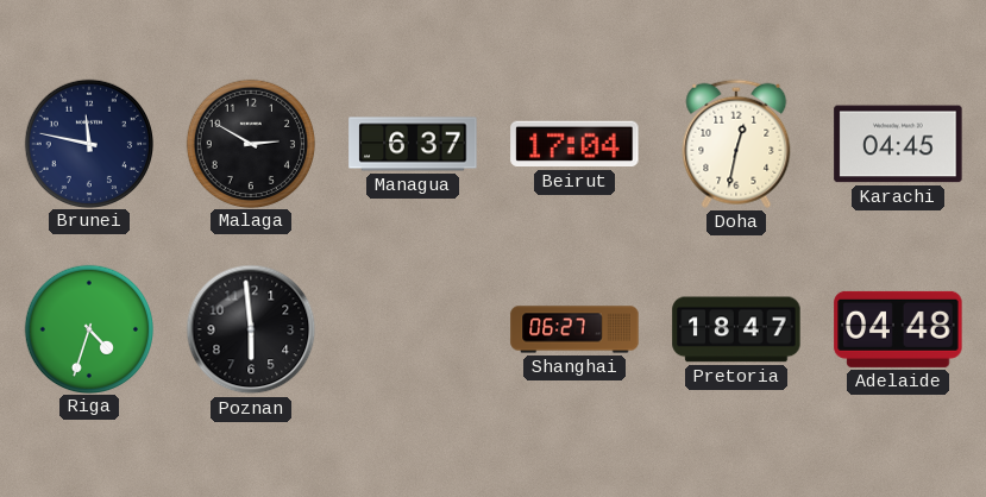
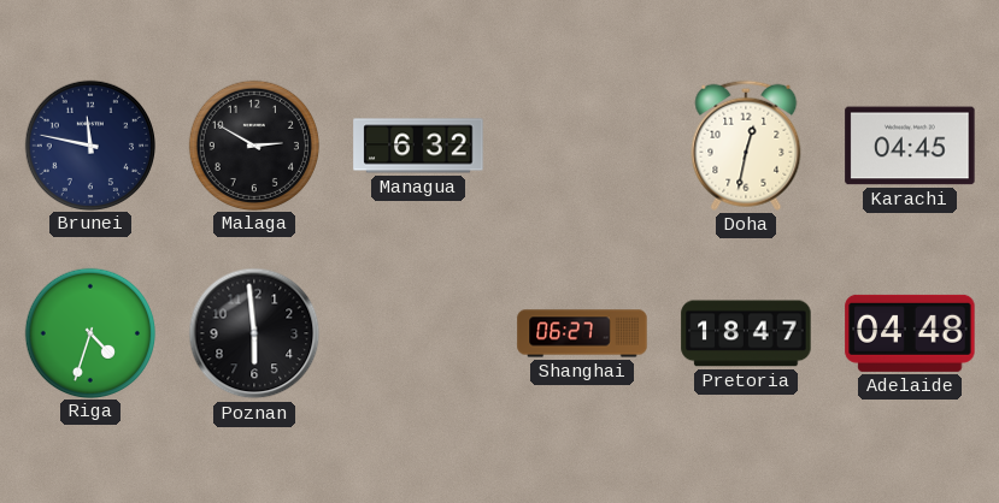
Managua: 6:37 -> 6:32 (418, 146)
Beirut: 17:04 -> none (574, 144)
